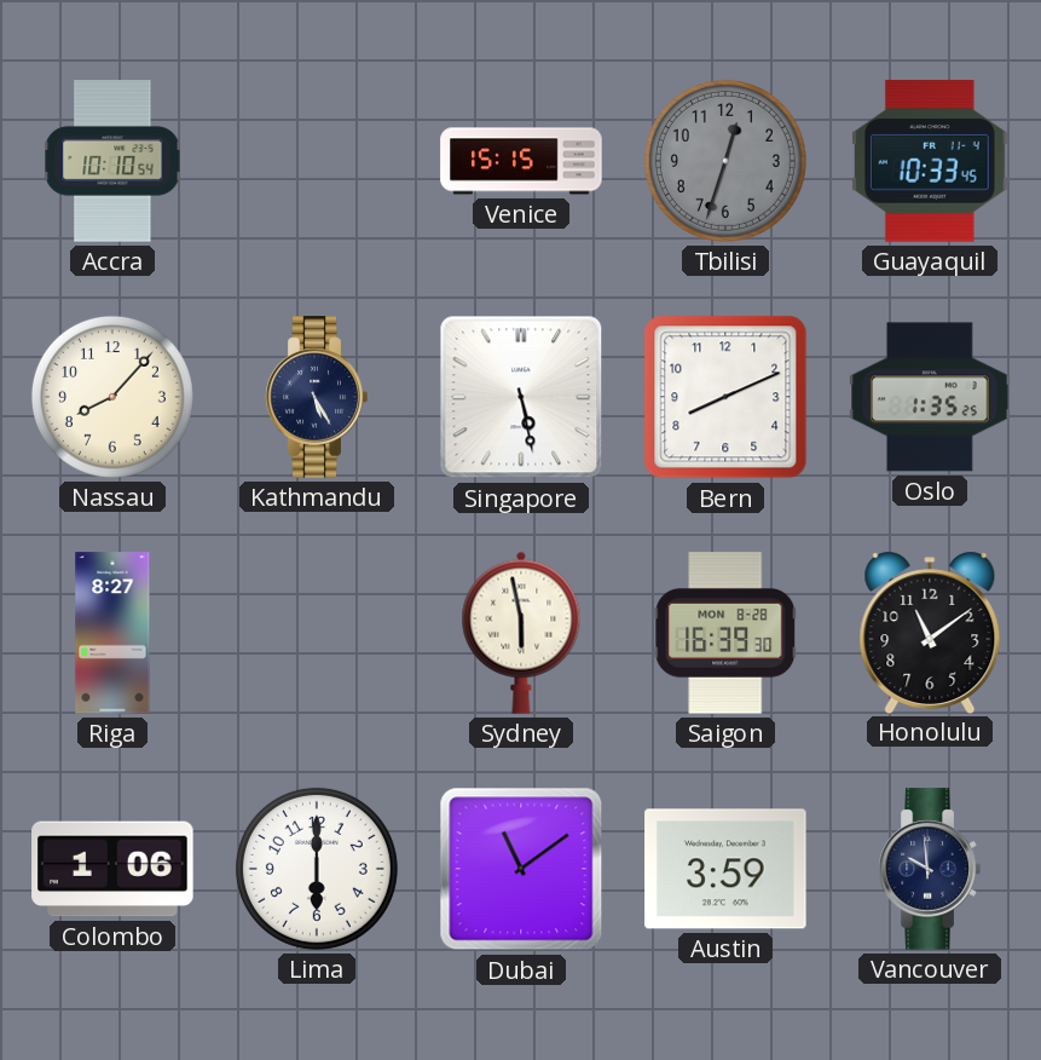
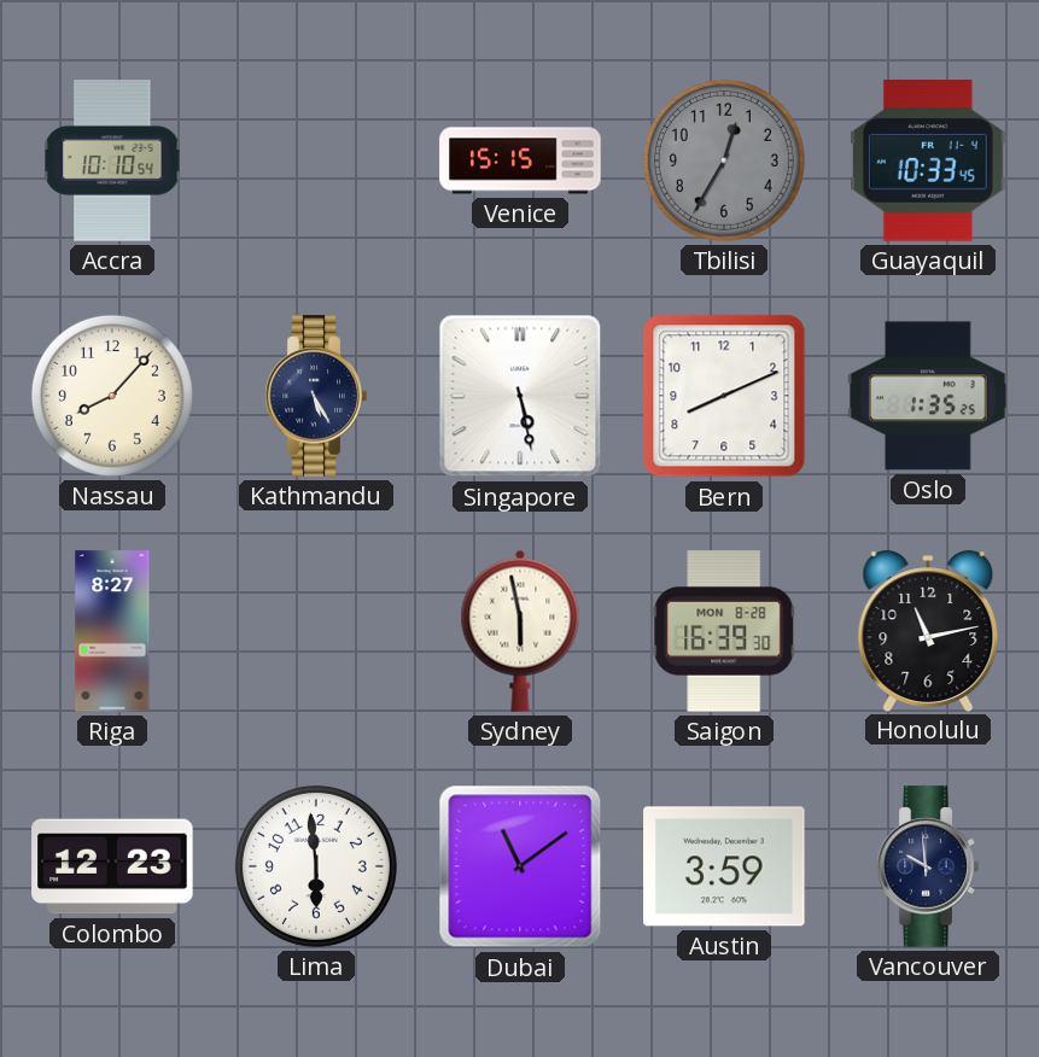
Tbilisi: 12:33 -> 12:35 (724, 160)
Honolulu: 11:09 -> 11:13 (928, 630)
Colombo: 1:06 -> 12:23 (112, 866)
Lima: 6:00 -> 5:59 (316, 866)
